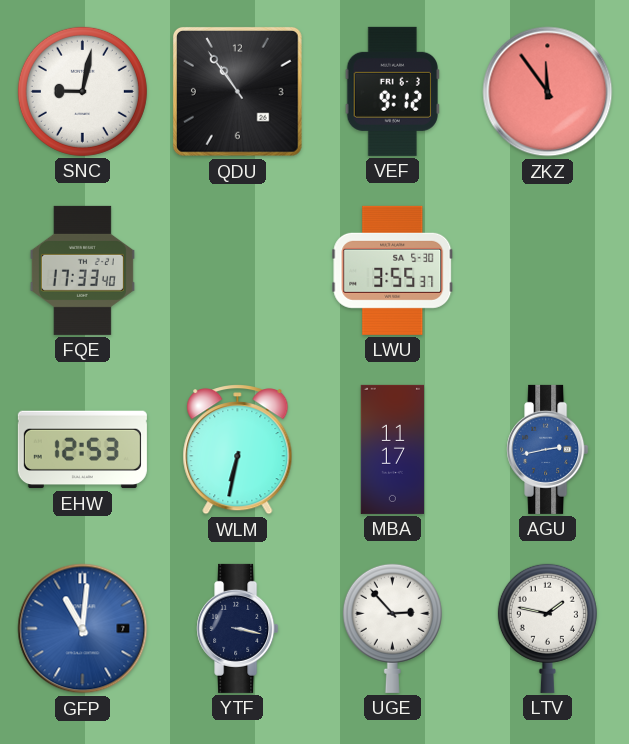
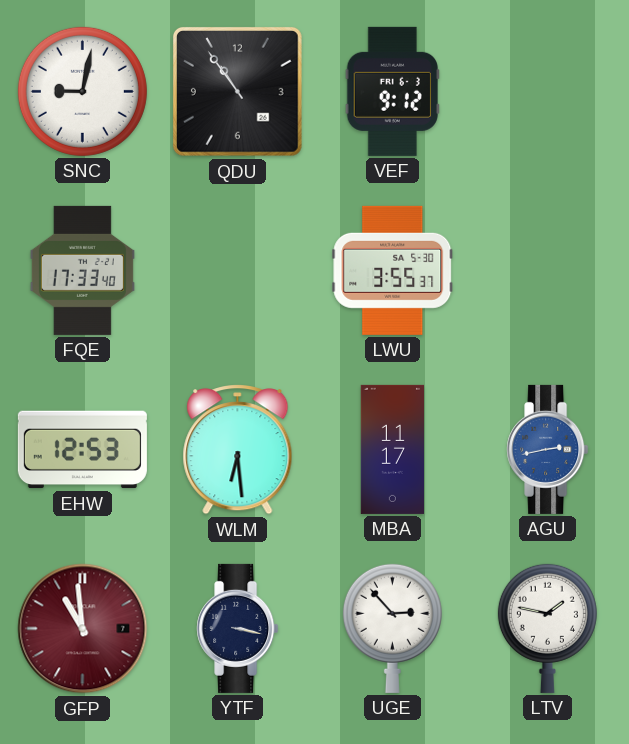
ZKZ: 11:54 -> none (548, 92)
WLM: 6:32 -> 6:29 (238, 450)
GFP: 11:01 -> 10:59 (83, 629)
GFP dial: blue -> burgundy (83, 629)
